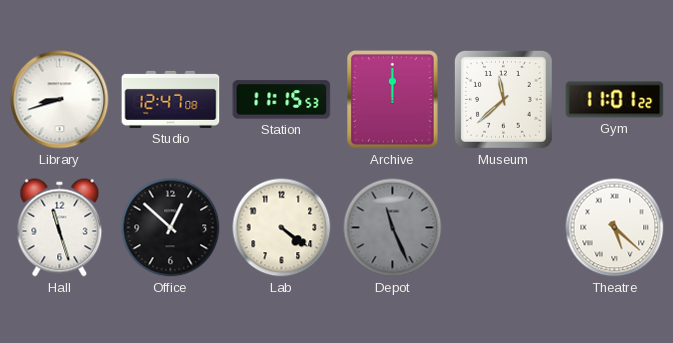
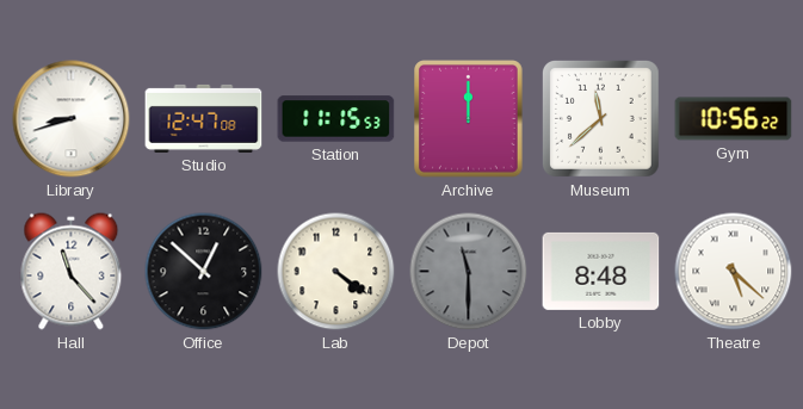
Gym: 11:01 -> 10:56 (734, 119)
Hall: 11:27 -> 11:23 (72, 272)
Depot: 11:26 -> 11:30 (469, 272)
Lobby: none -> 8:48 (601, 271)
